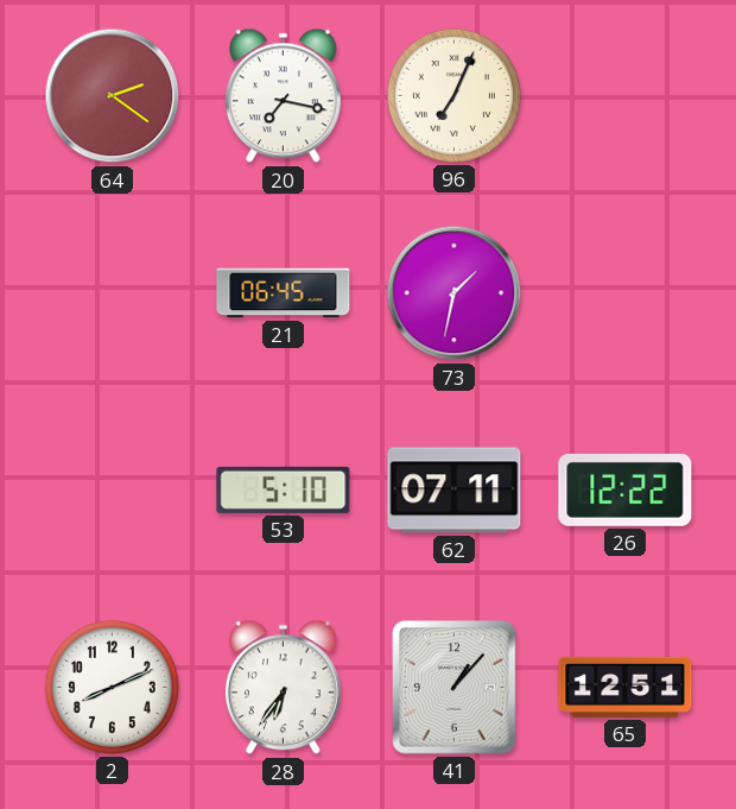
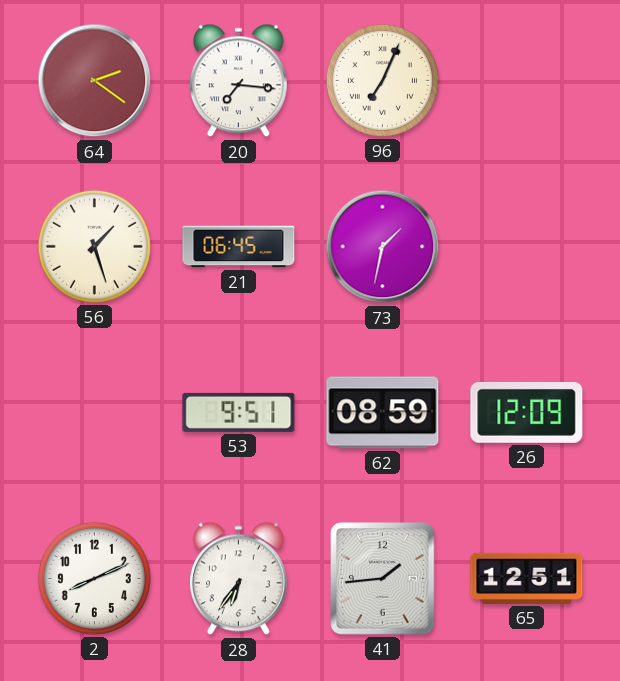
20: 7:17 -> 7:16 (238, 81)
56: none -> 1:27 (94, 246)
53: 5:10 -> 9:51 (239, 412)
62: 07:11 -> 08:59 (383, 413)
26: 12:22 -> 12:09 (527, 412)
41: 1:07 -> 1:44 (383, 579)
